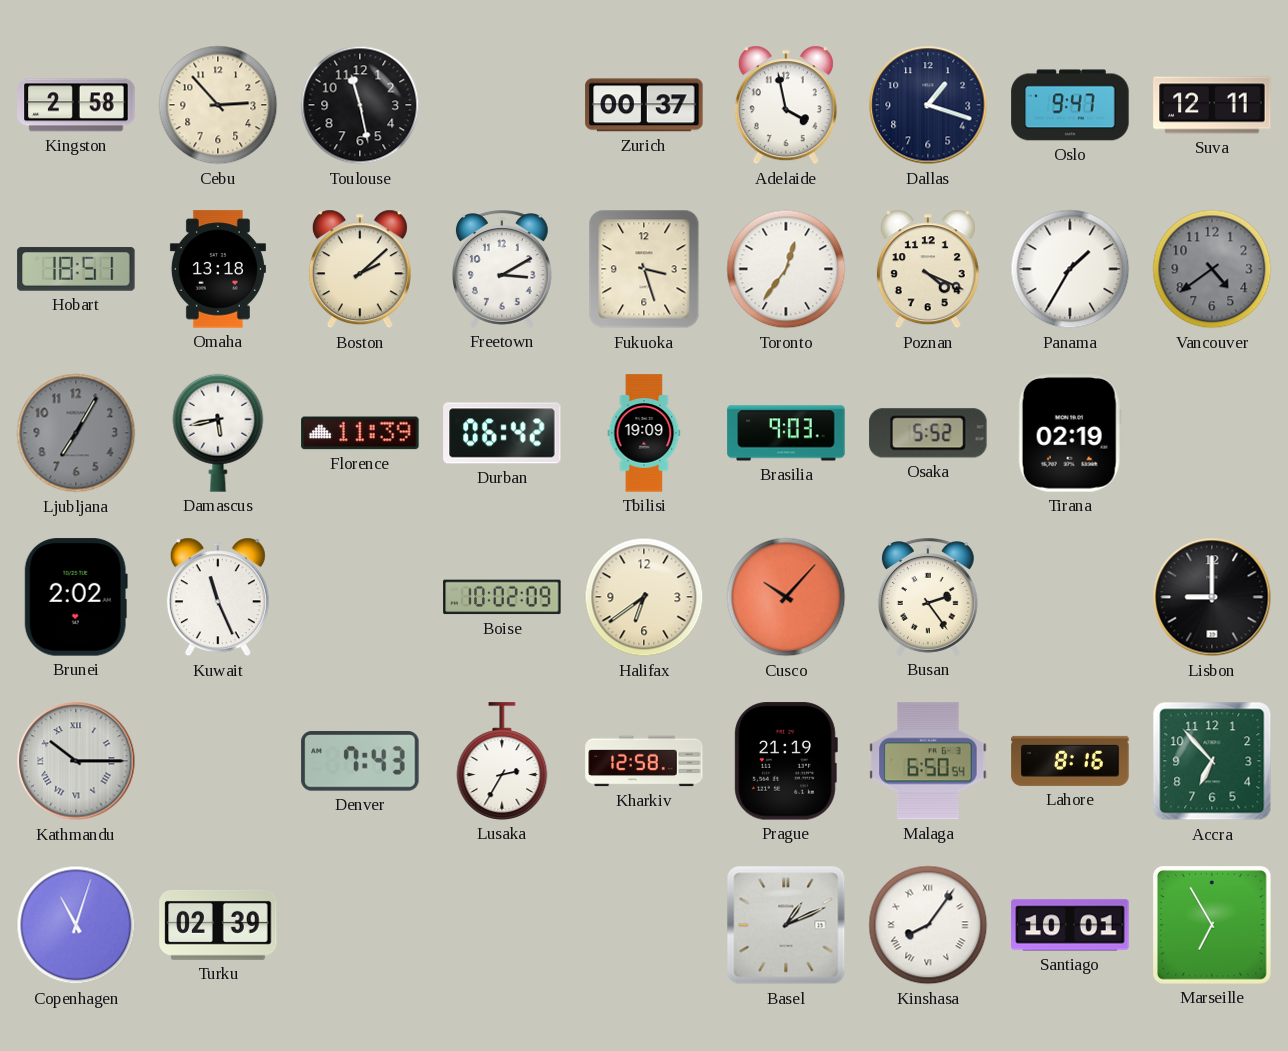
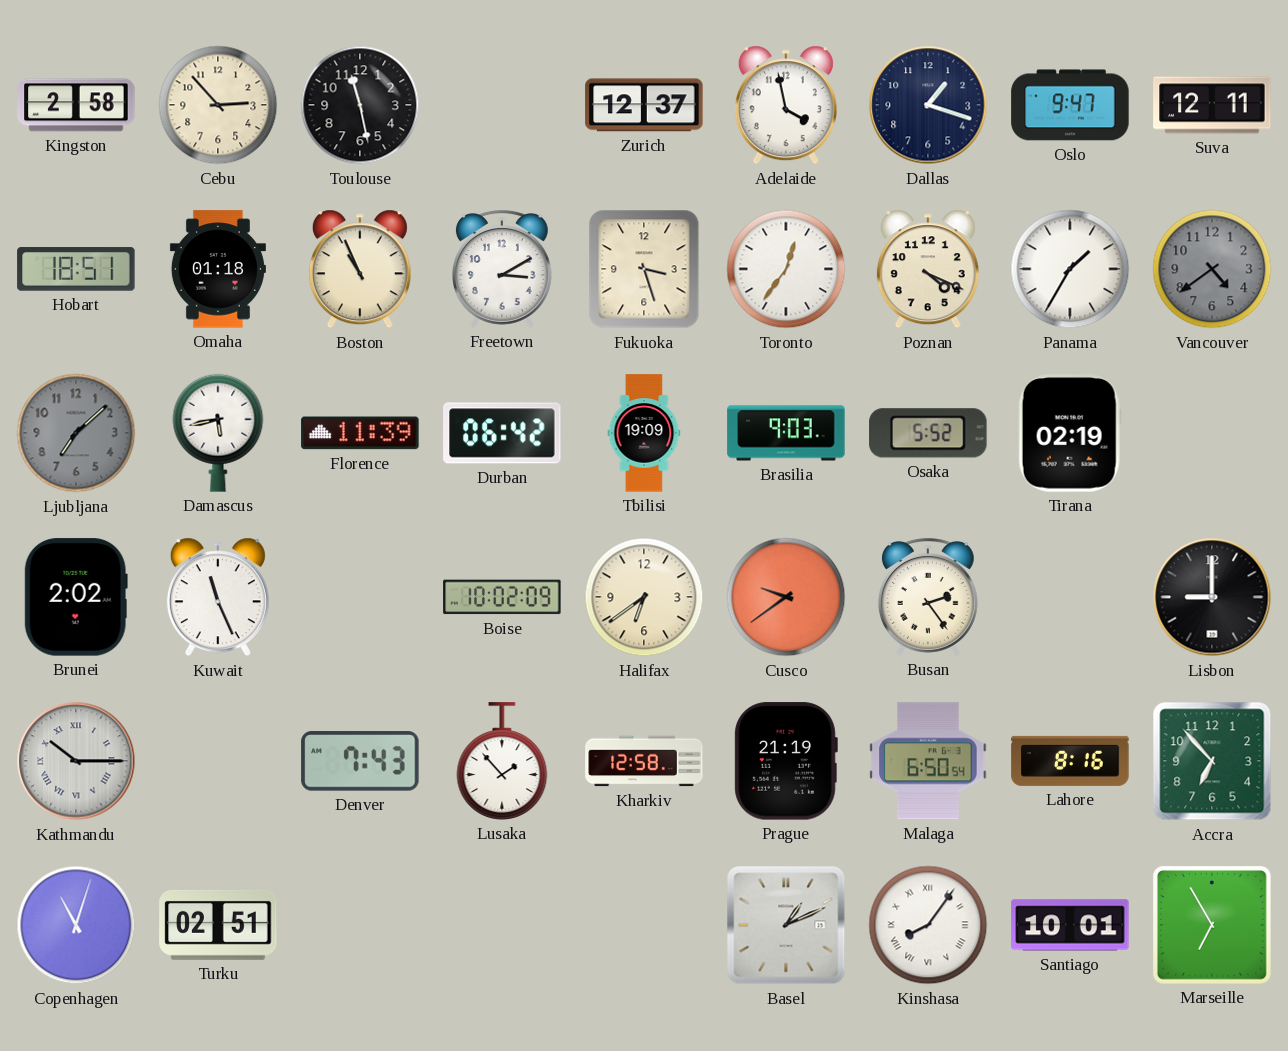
Zurich: 00:37 -> 12:37 (644, 105)
Omaha: 13:18 -> 01:18 (218, 269)
Boston: 2:08 -> 10:56 (360, 269)
Ljubljana: 7:05 -> 7:08 (76, 433)
Cusco: 10:07 -> 9:39 (786, 597)
Lusaka: 2:35 -> 1:53 (502, 761)
Turku: 02:39 -> 02:51 (218, 925)
